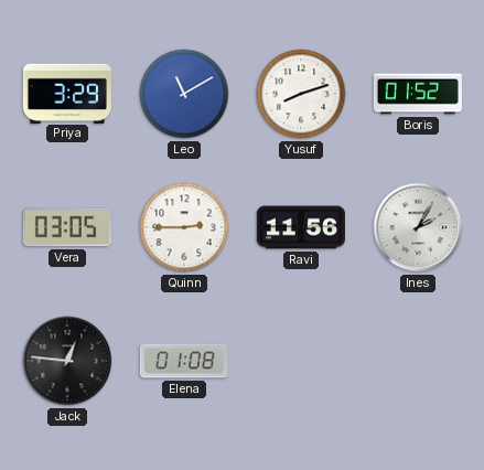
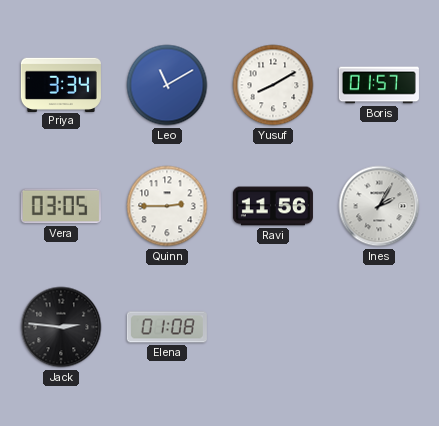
Priya: 3:29 -> 3:34 (61, 84)
Yusuf: 8:12 -> 8:10 (273, 85)
Boris: 01:52 -> 01:57 (379, 85)
Jack: 12:46 -> 2:46 (61, 327)
